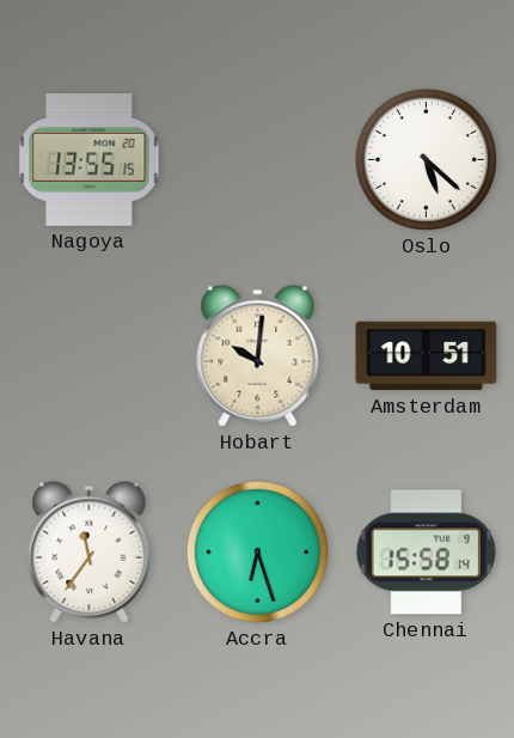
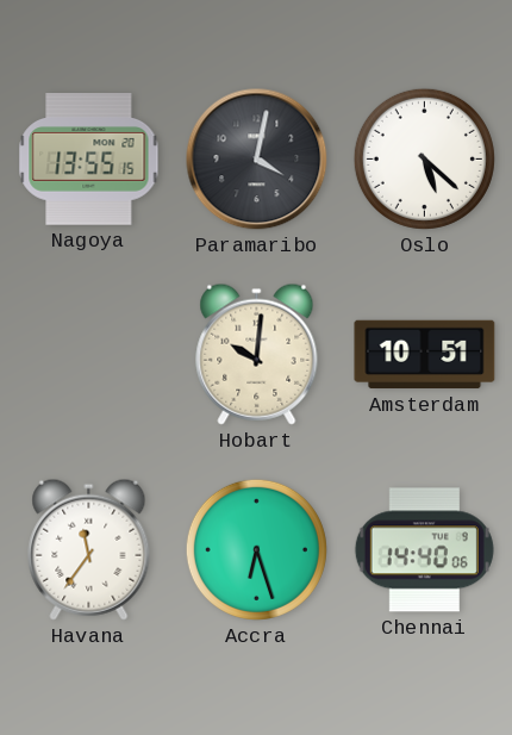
Paramaribo: none -> 4:02 (257, 160)
Chennai: 15:58 -> 14:40 (424, 550)
